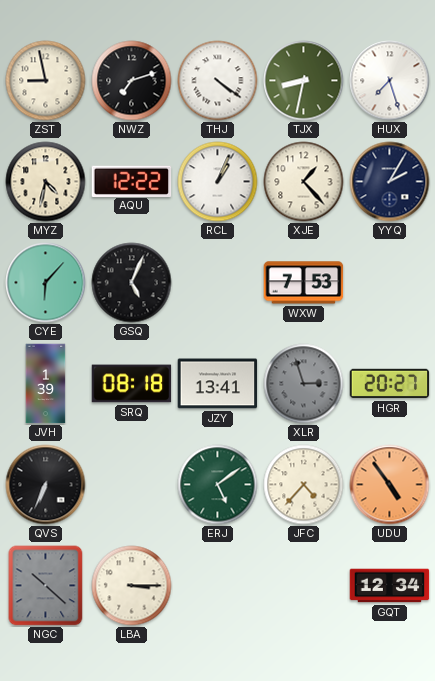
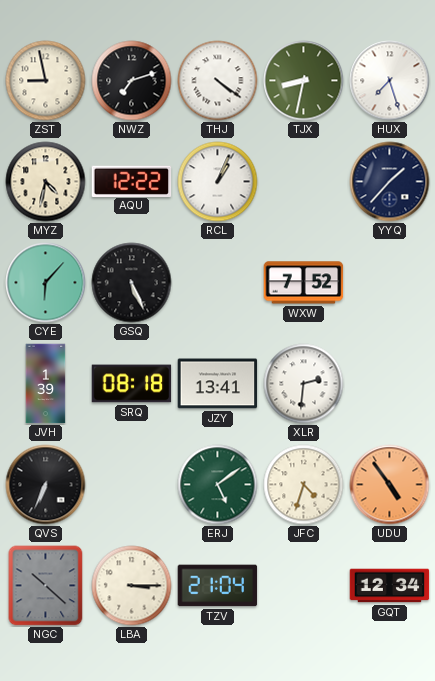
XJE: 1:23 -> none (304, 182)
YYQ: 2:05 -> 1:37 (390, 182)
GSQ: 5:04 -> 5:26 (132, 283)
WXW: 7:53 -> 7:52 (304, 283)
XLR: 2:57 -> 2:31 (304, 384)
XLR dial: grey -> white (304, 384)
HGR: 20:27 -> none (390, 384)
JFC: 4:37 -> 4:33 (304, 485)
TZV: none -> 21:04 (218, 586)
